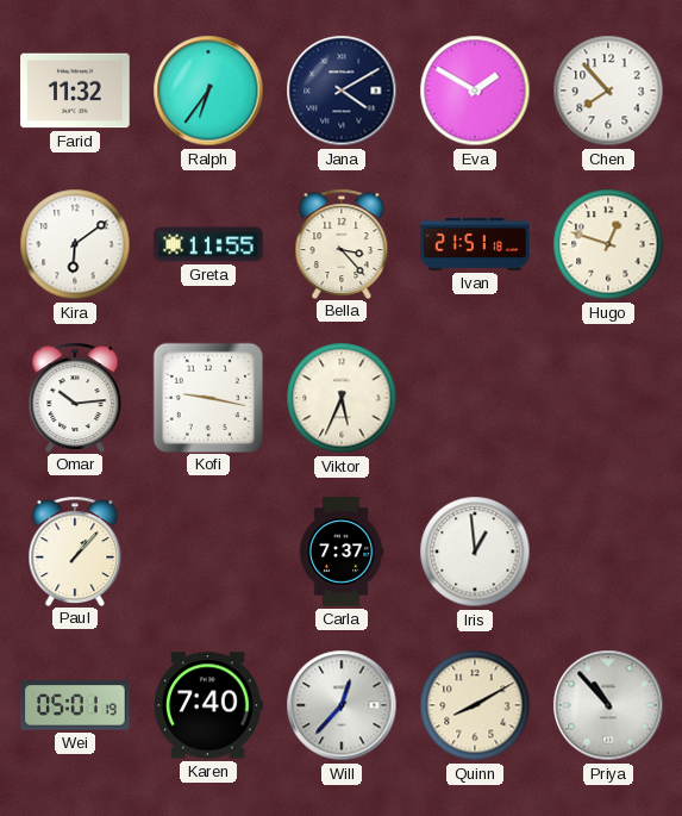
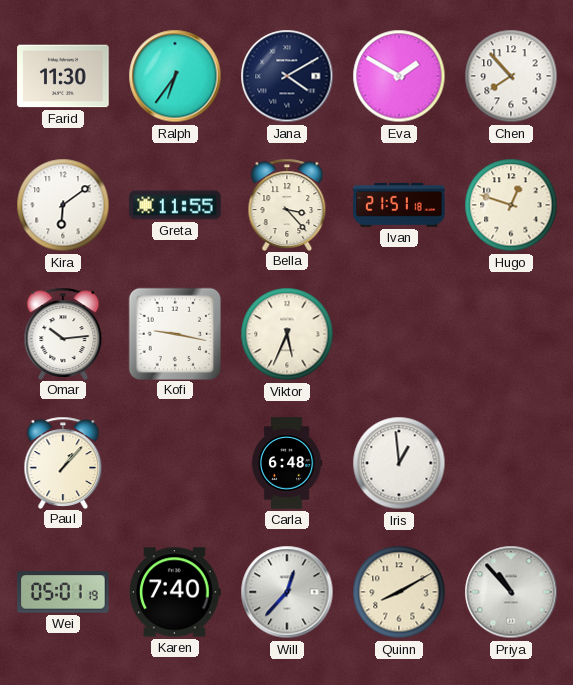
Farid: 11:32 -> 11:30 (63, 76)
Carla: 7:37 -> 6:48 (287, 463)
